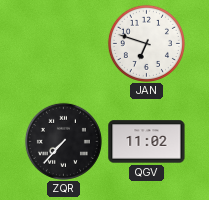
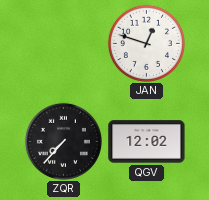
JAN: 6:48 -> 12:48 (146, 43)
QGV: 11:02 -> 12:02 (147, 142)
